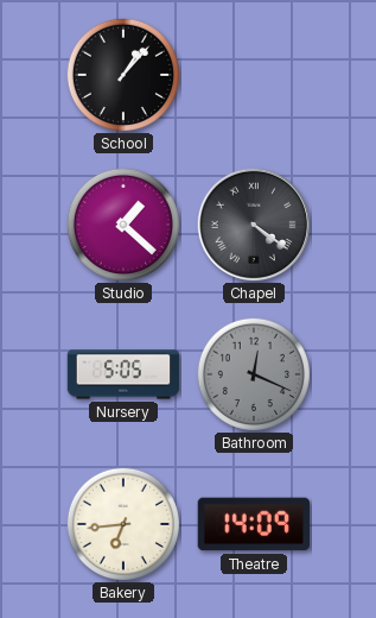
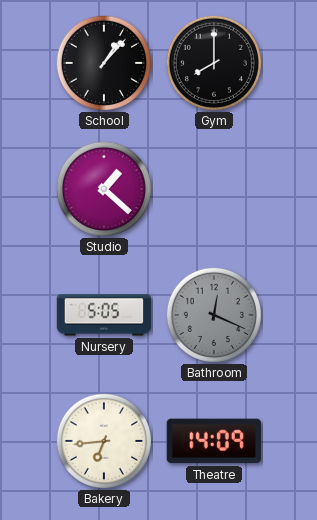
Gym: none -> 8:00 (214, 63)
Chapel: 4:21 -> none (254, 225)
